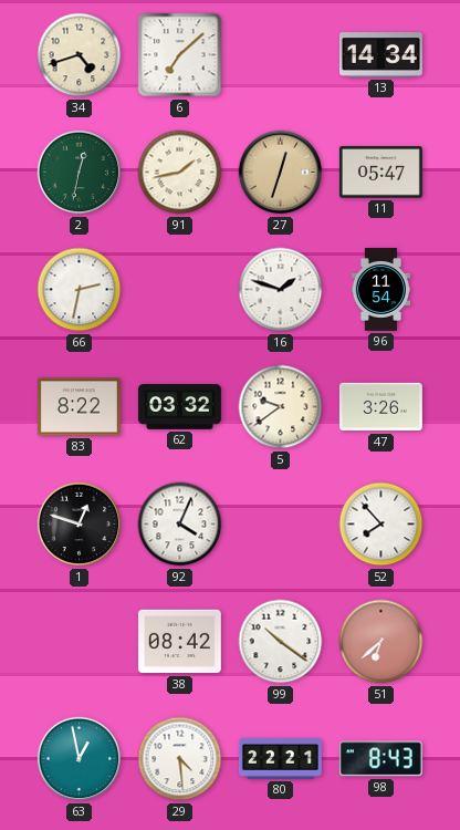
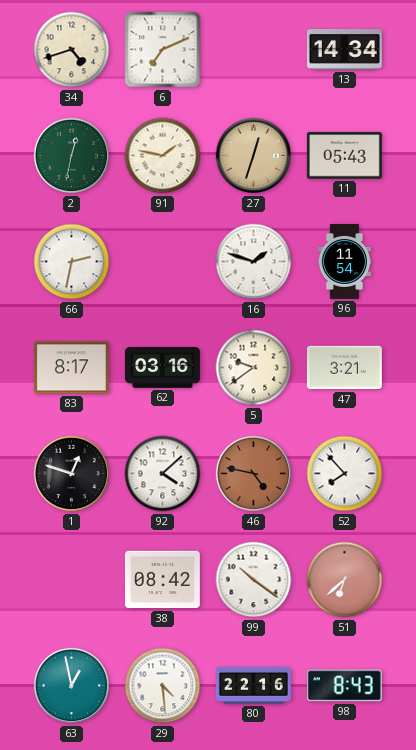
6: 7:08 -> 7:11 (163, 50)
91: 1:43 -> 1:47 (163, 156)
11: 05:47 -> 05:43 (344, 156)
83: 8:22 -> 8:17 (71, 368)
62: 03:32 -> 03:16 (162, 368)
47: 3:26 -> 3:21 (344, 368)
92: 4:04 -> 4:08 (163, 474)
46: none -> 4:47 (254, 474)
80: 22:21 -> 22:16 (253, 685)
